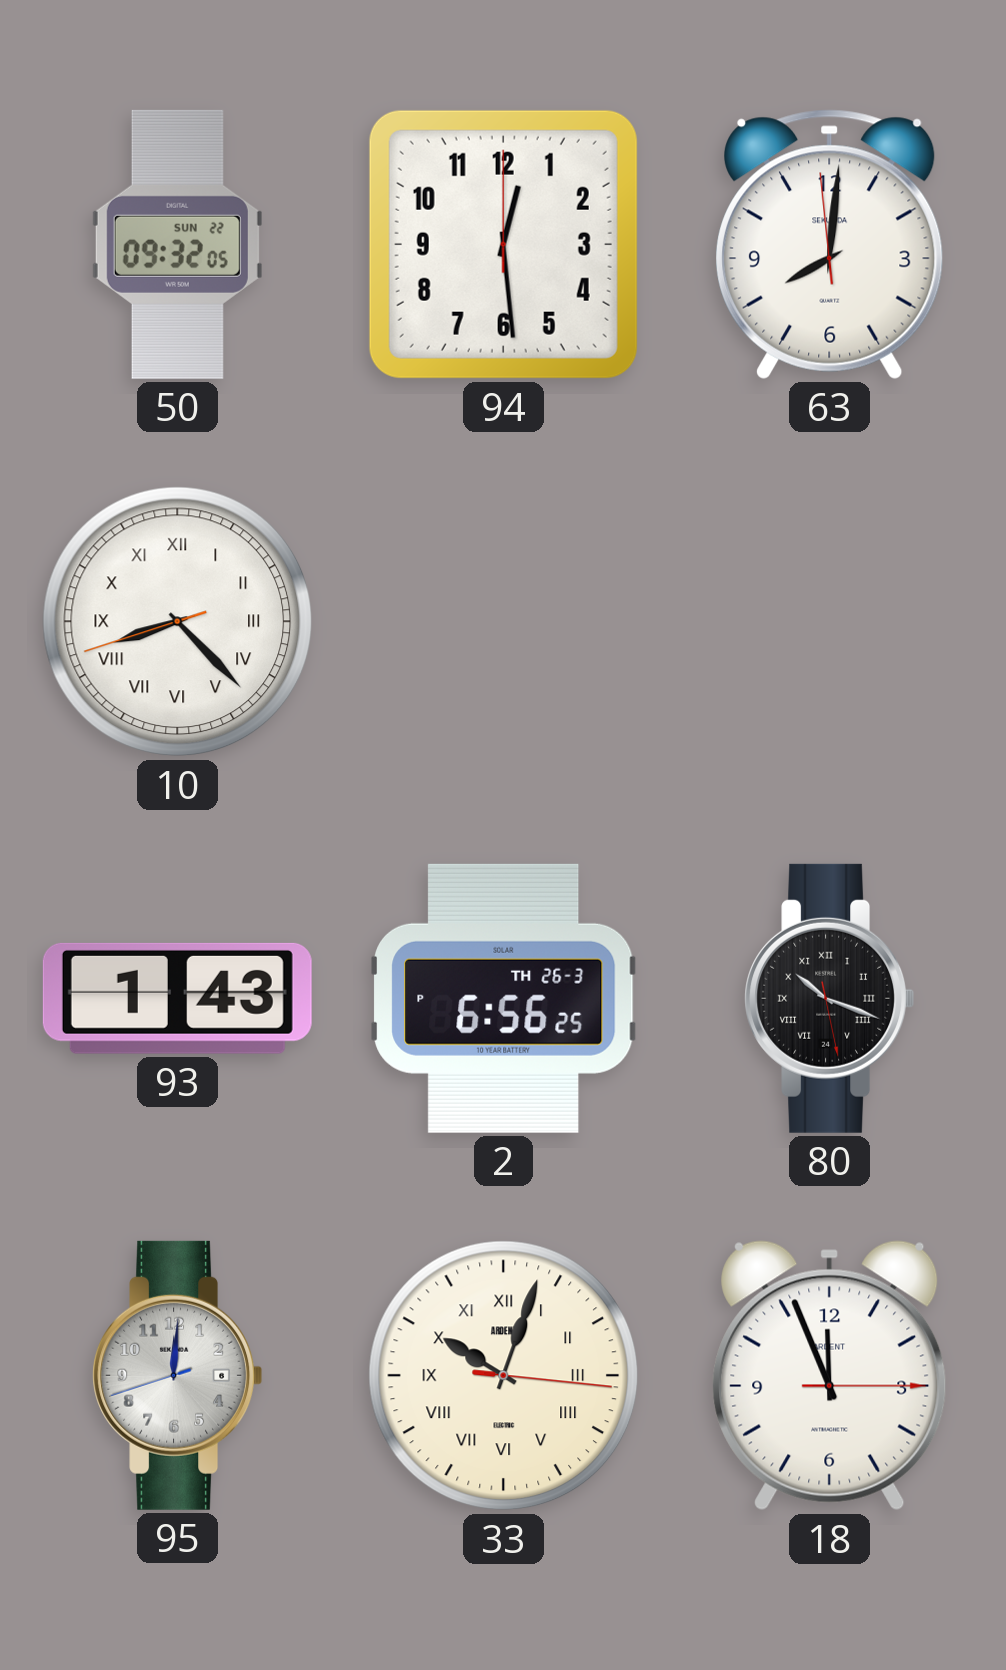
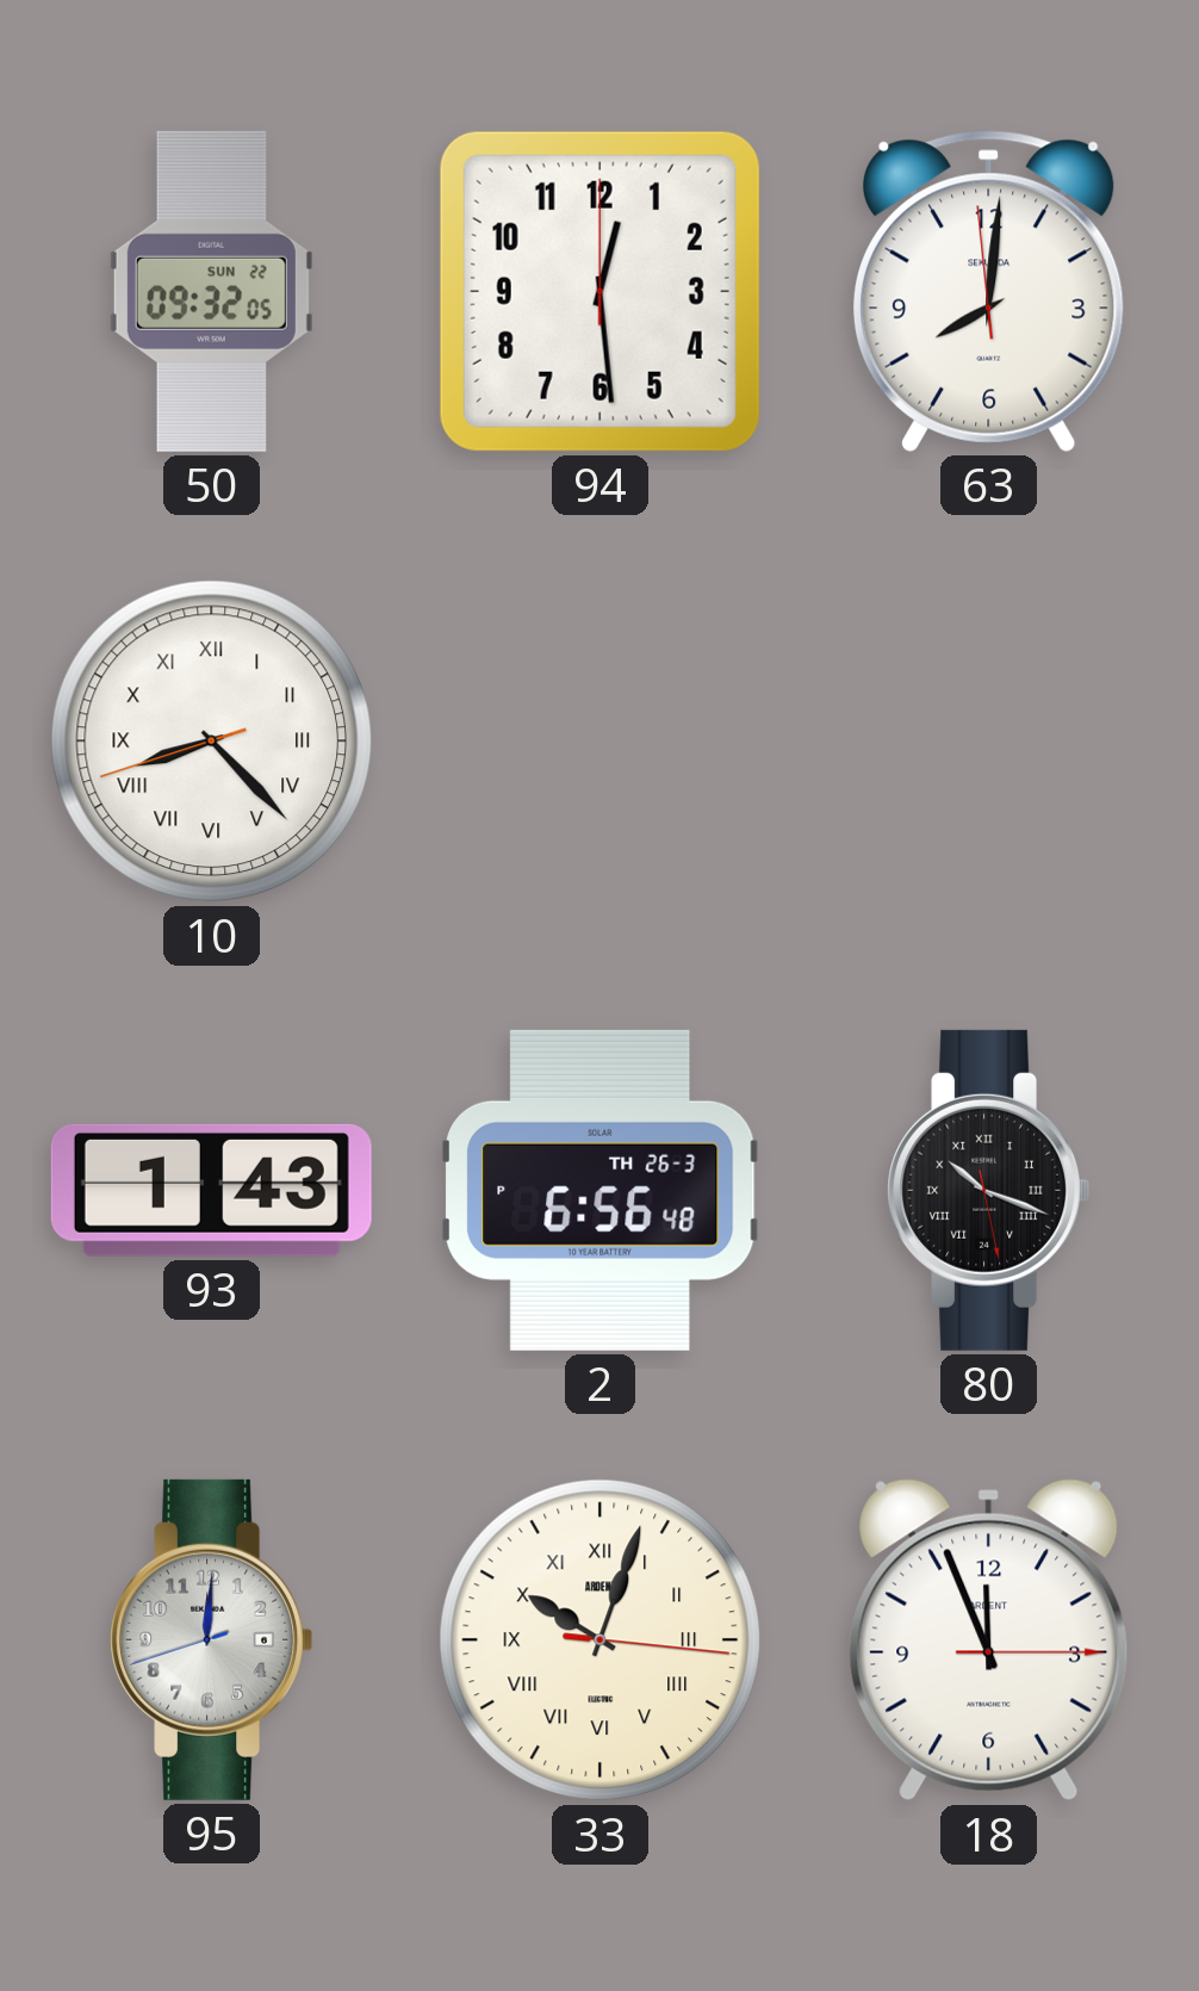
2: 6:56:25 PM -> 6:56:48 PM (601, 1190)
